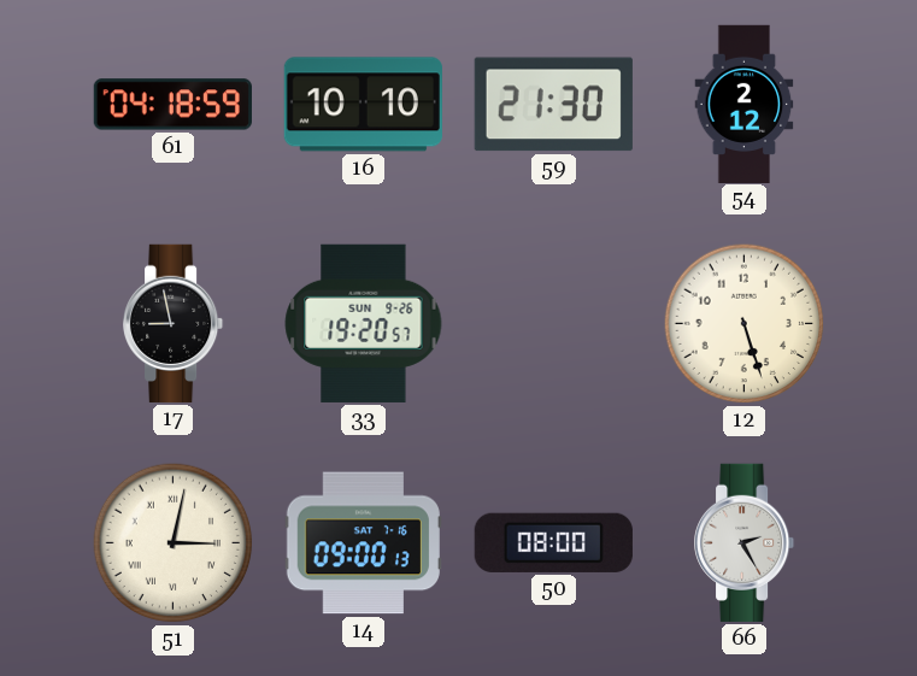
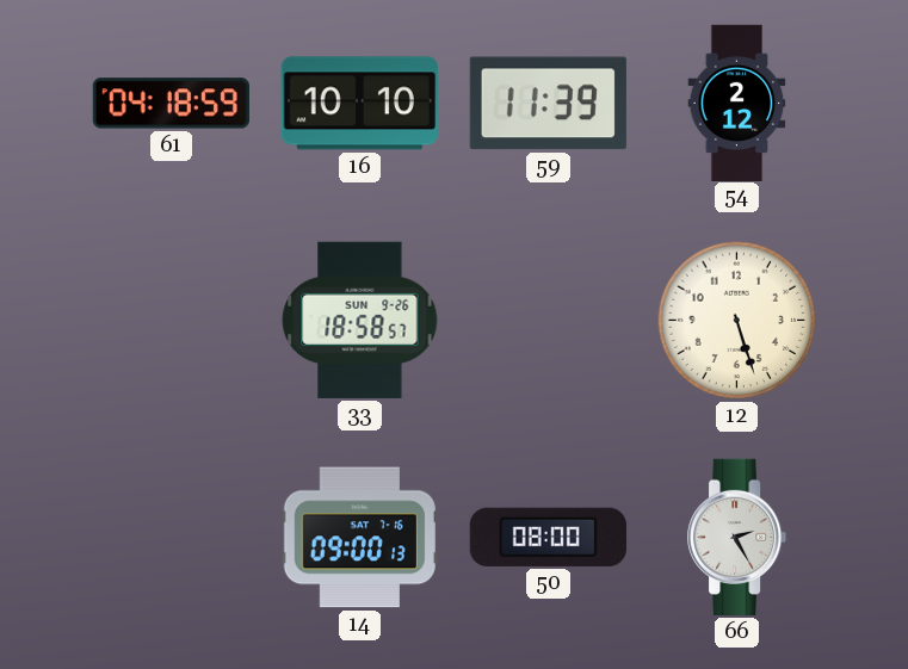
59: 21:30 -> 11:39 (548, 104)
17: 8:58 -> none (175, 323)
33: 19:20 -> 18:58 (360, 320)
51: 3:02 -> none (174, 543)
